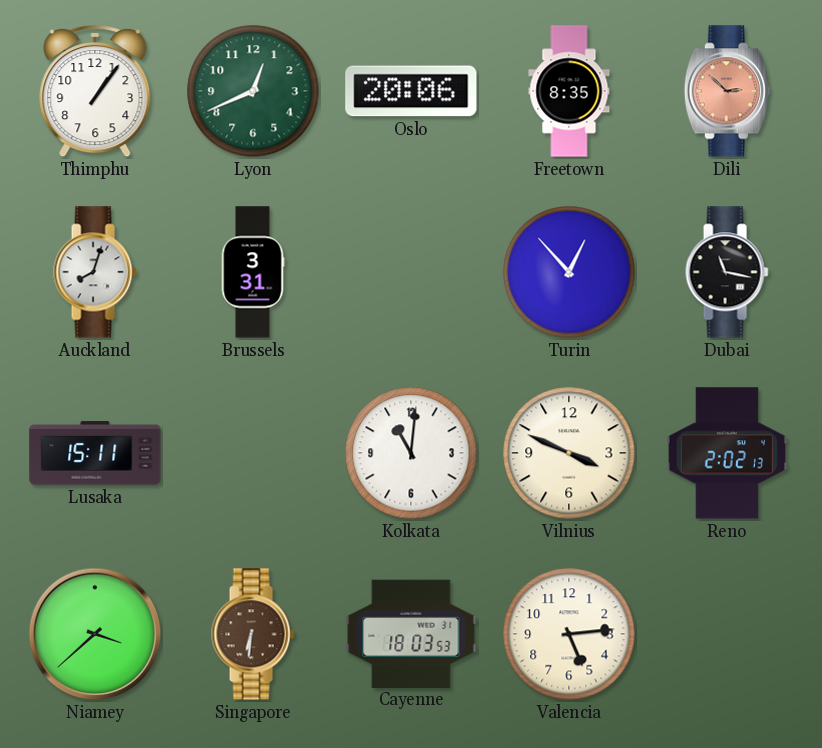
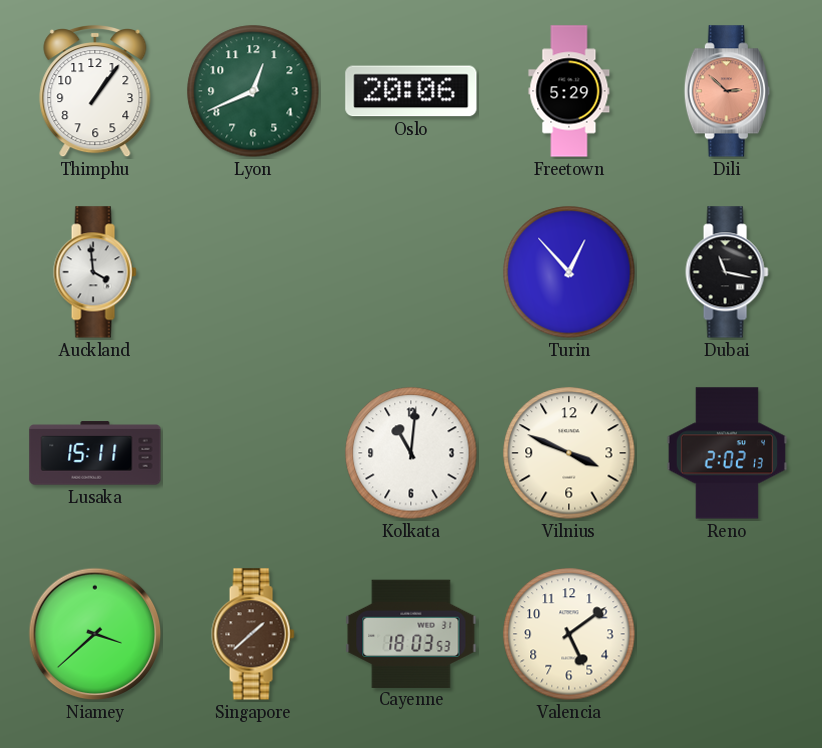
Freetown: 8:35 -> 5:29 (569, 91)
Auckland: 8:03 -> 3:59 (95, 272)
Brussels: 3:31 -> none (253, 272)
Singapore: 6:31 -> 1:38 (253, 634)
Valencia: 5:14 -> 5:09 (569, 634)
